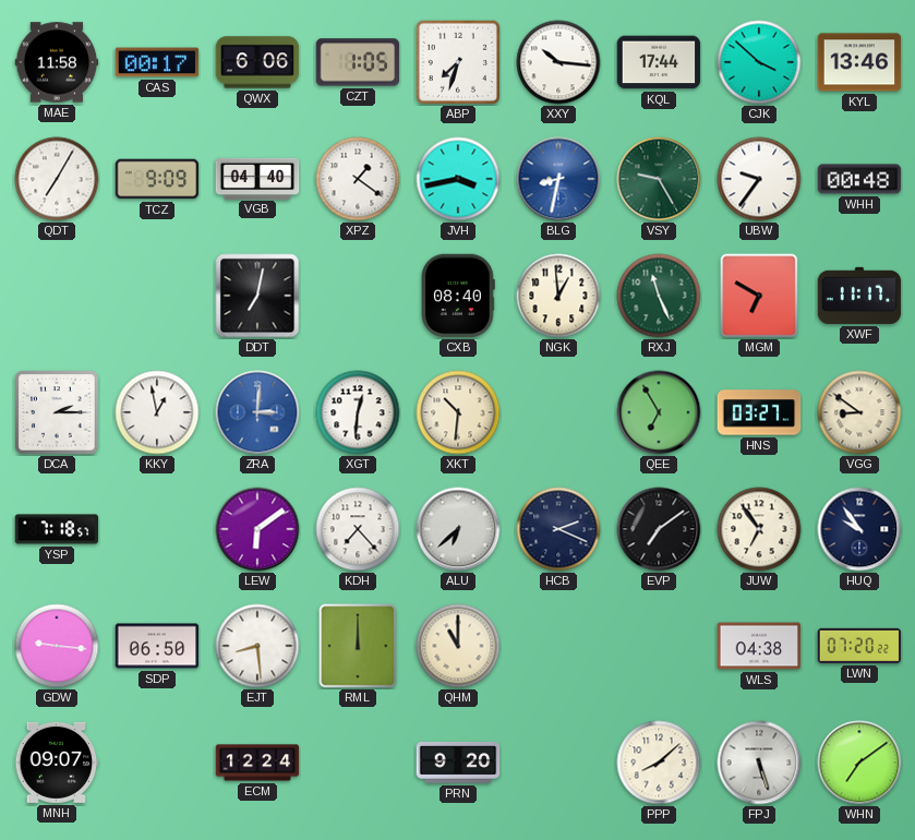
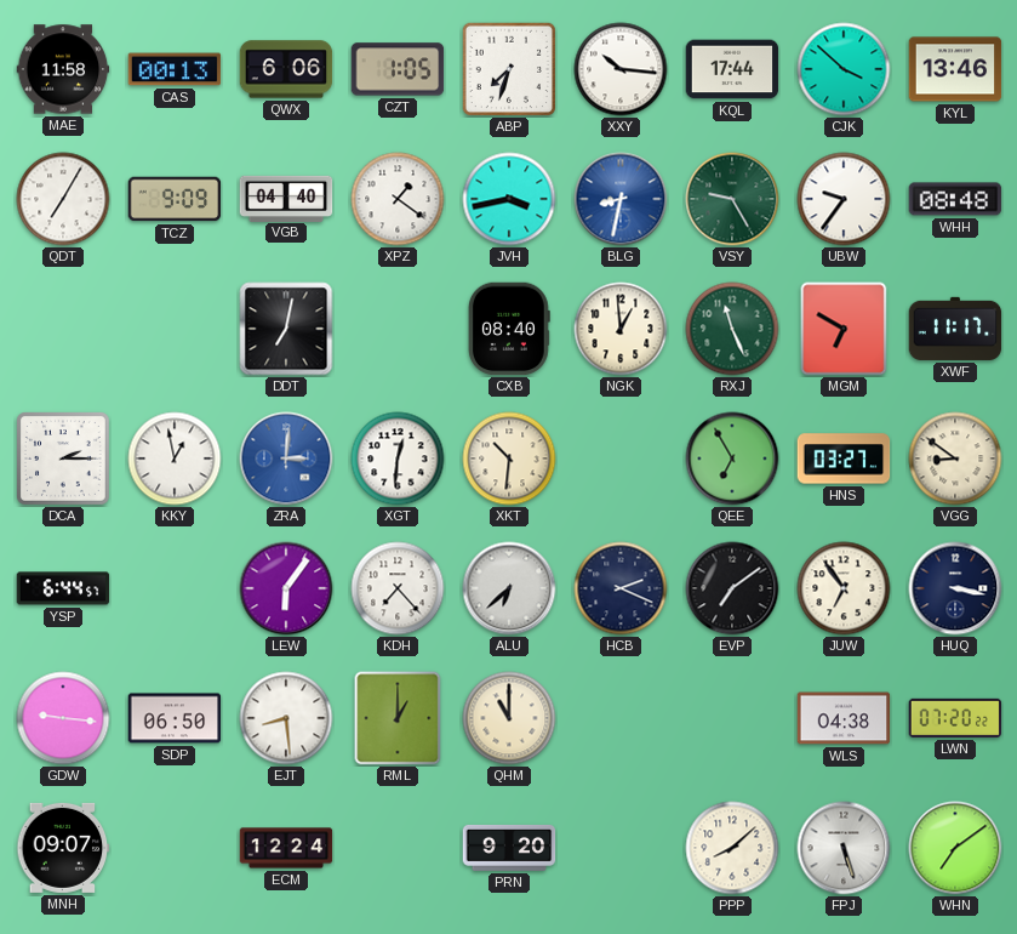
CAS: 00:17 -> 00:13 (175, 69)
WHH: 00:48 -> 08:48 (955, 199)
YSP: 7:18 -> 6:44 (63, 588)
LEW: 6:09 -> 6:06 (286, 588)
HUQ: 9:54 -> 3:17 (955, 588)
RML: 12:00 -> 1:00 (398, 718)
